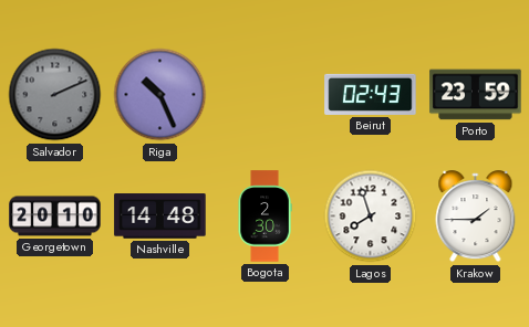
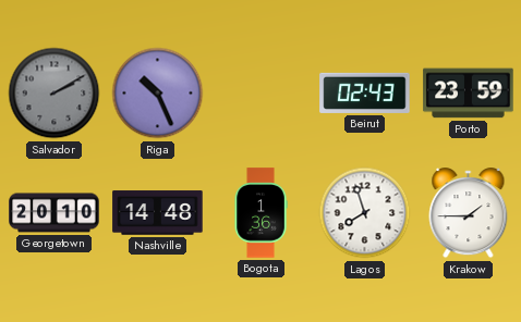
Salvador: 2:11 -> 2:10 (54, 94)
Bogota: 2:30 -> 1:36 (260, 213)
